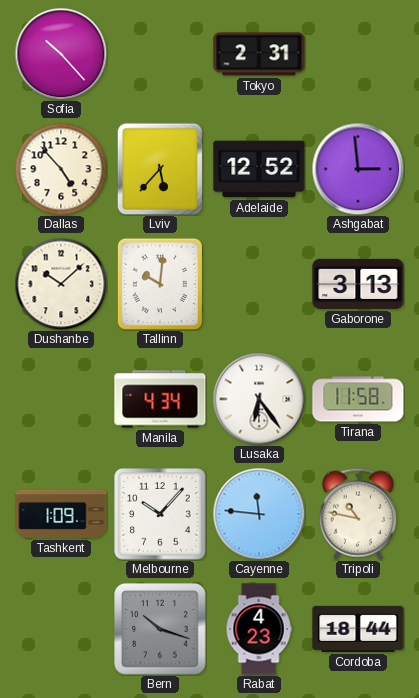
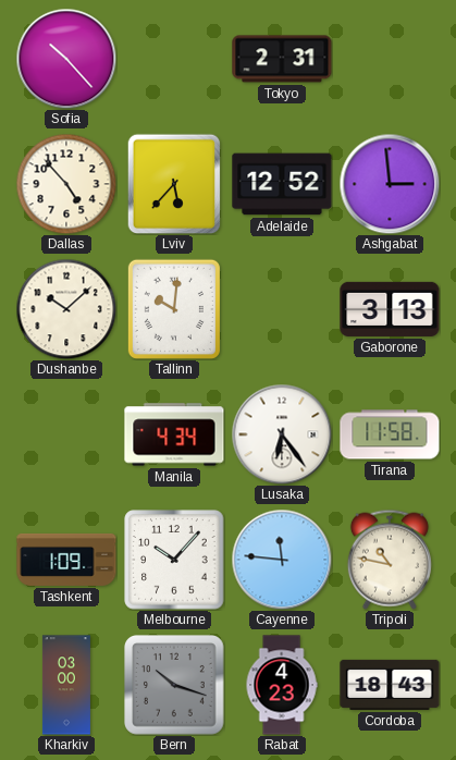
Kharkiv: none -> 03:00 (66, 685)
Cordoba: 18:44 -> 18:43 (390, 685)
